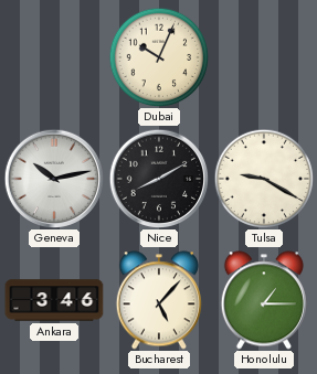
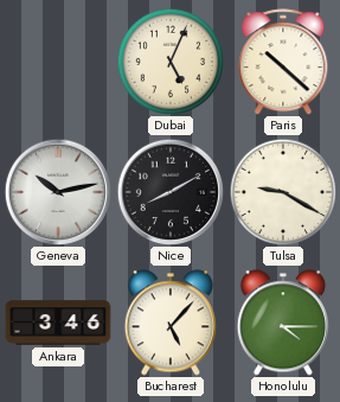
Dubai: 10:04 -> 5:04 (171, 62)
Paris: none -> 10:22 (283, 62)
Honolulu: 1:15 -> 4:15 (283, 323)
